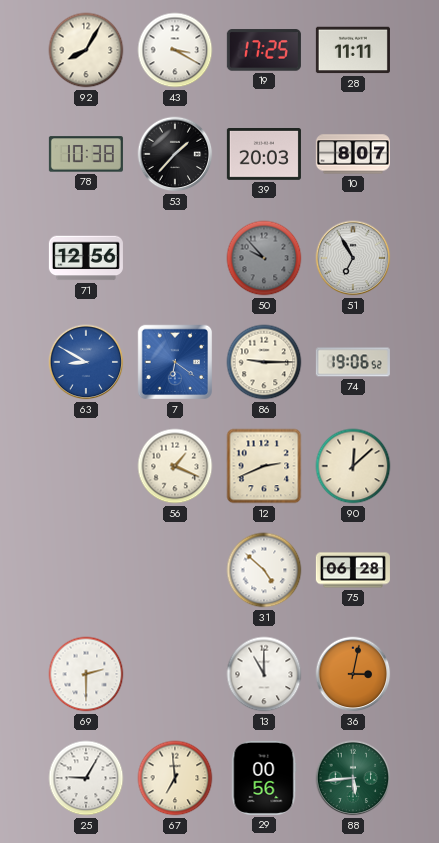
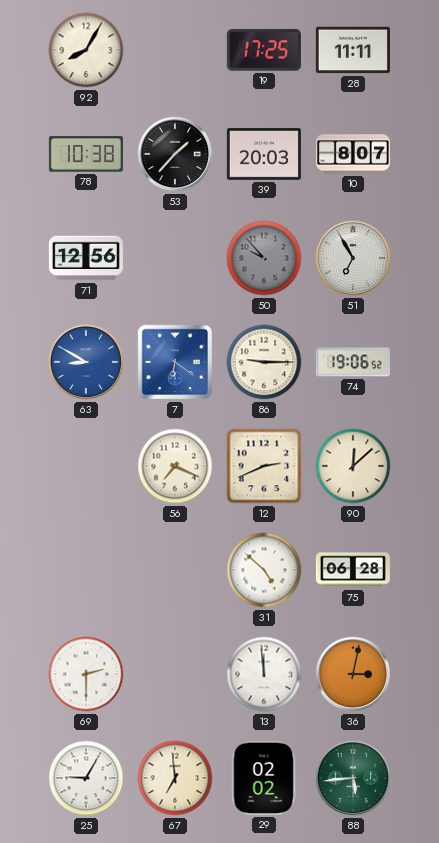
43: 3:20 -> none (175, 50)
56: 1:19 -> 7:19 (175, 466)
13: 11:00 -> 11:59 (264, 674)
29: 00:56 -> 02:02 (264, 778)
